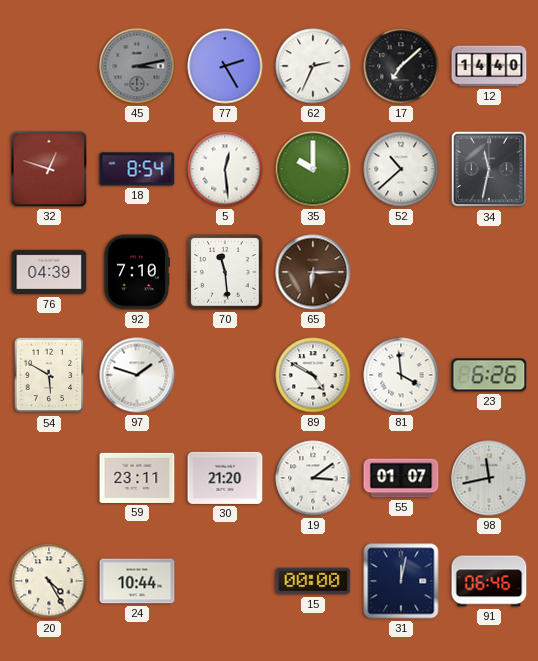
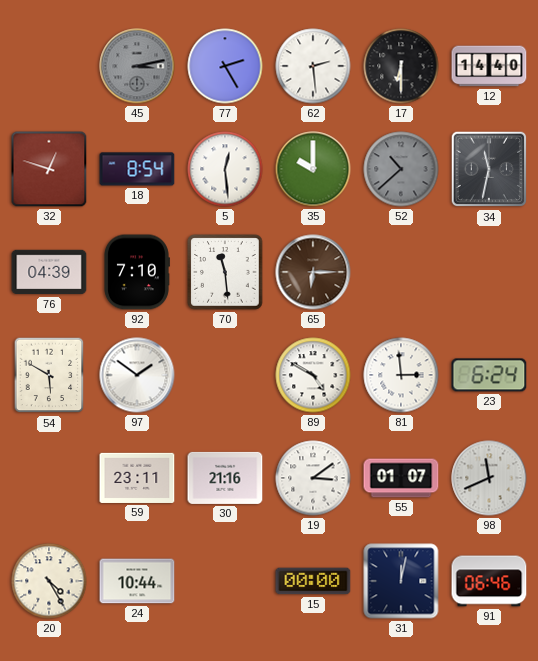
62: 2:34 -> 2:29 (313, 66)
17: 7:08 -> 6:30 (401, 66)
52 dial: white -> grey (401, 169)
97: 1:48 -> 1:51 (137, 375)
81: 3:59 -> 2:59 (401, 375)
23: 6:26 -> 6:24 (489, 375)
30: 21:20 -> 21:16 (225, 478)
98: 11:43 -> 11:41 (489, 478)
